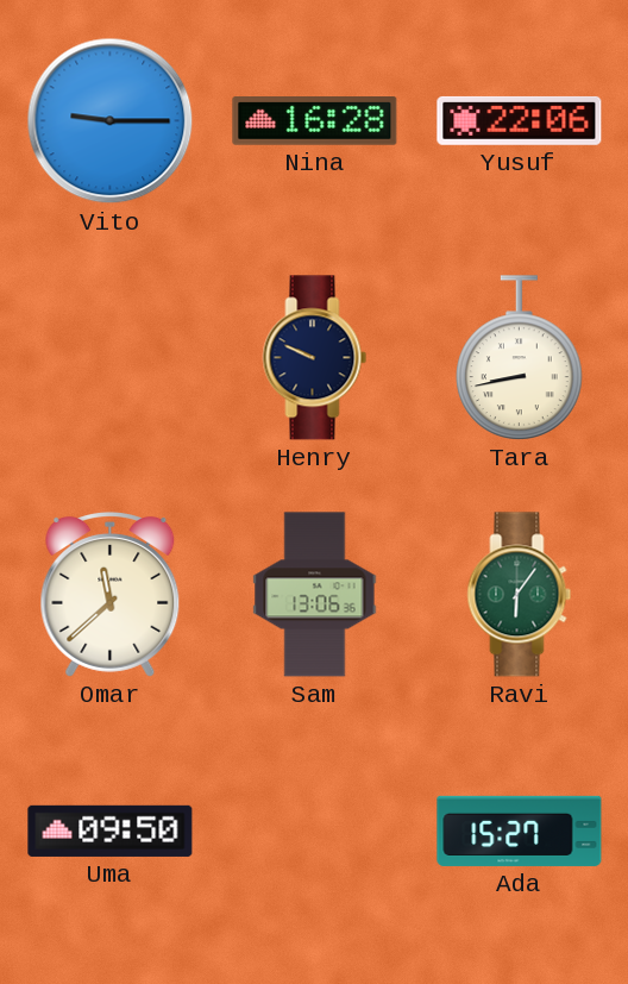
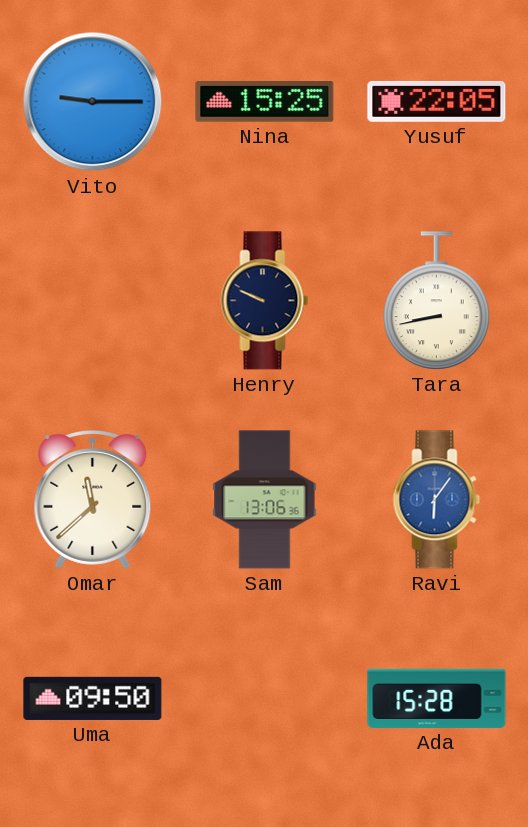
Nina: 16:28 -> 15:25 (265, 102)
Yusuf: 22:06 -> 22:05 (437, 101)
Ravi dial: green -> blue (437, 500)
Ada: 15:27 -> 15:28 (437, 698)
